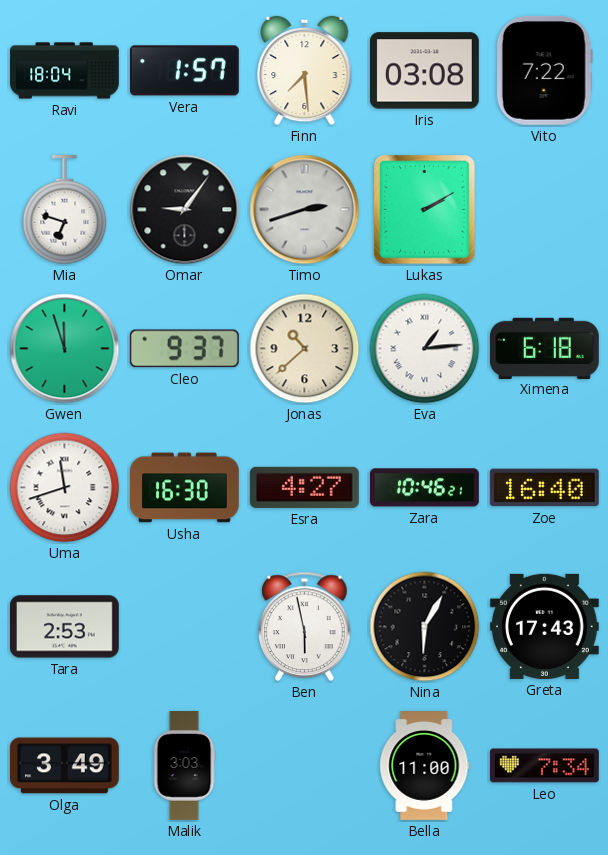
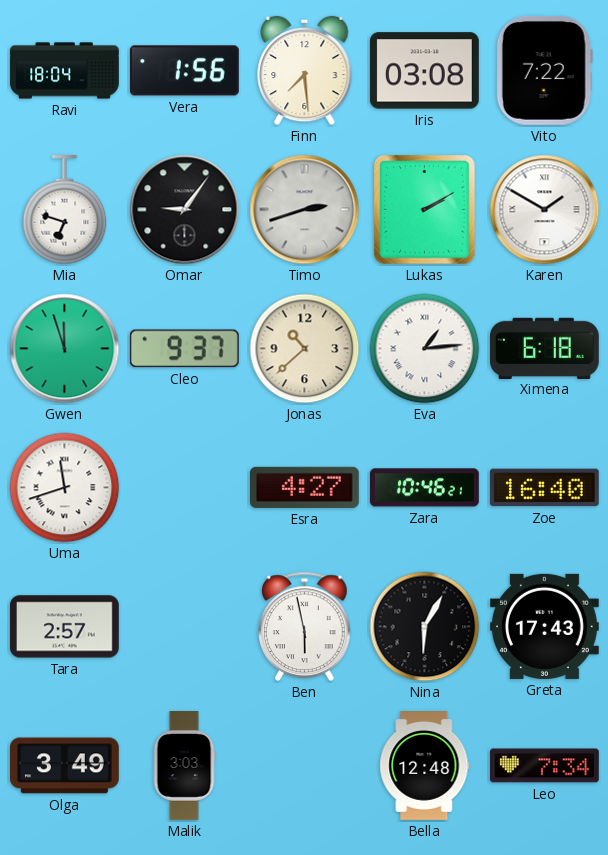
Vera: 1:57 -> 1:56 (184, 71)
Karen: none -> 1:50 (545, 210)
Usha: 16:30 -> none (185, 488)
Tara: 2:53 -> 2:57 (65, 627)
Bella: 11:00 -> 12:48 (425, 766)
